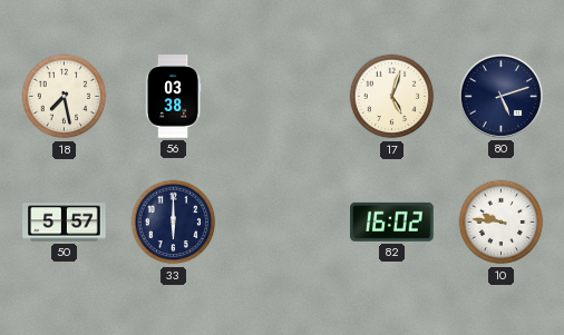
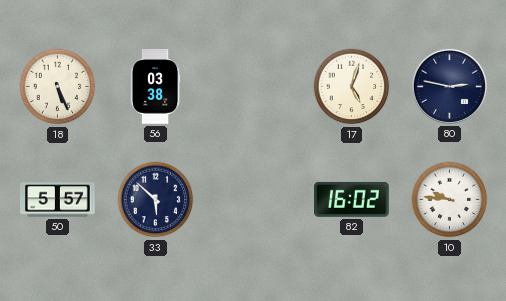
18: 7:28 -> 5:26 (58, 87)
80: 5:12 -> 2:47 (449, 86)
33: 6:00 -> 5:52 (156, 200)
